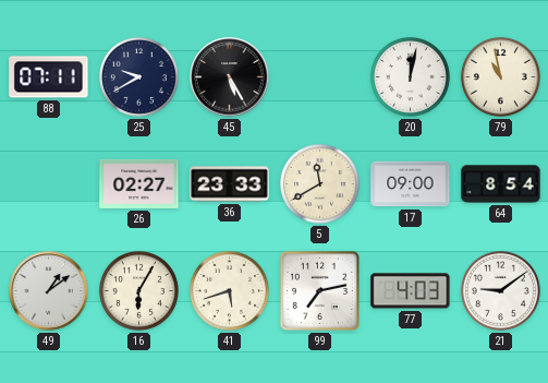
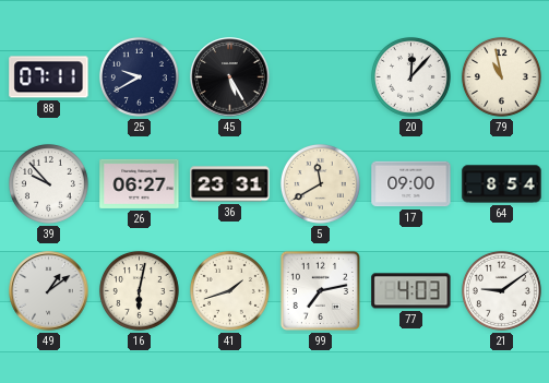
20: 12:02 -> 12:07 (410, 76)
39: none -> 9:53 (48, 183)
26: 02:27 -> 06:27 (140, 183)
36: 23:33 -> 23:31 (230, 184)
16: 6:05 -> 6:02 (139, 290)
41: 5:42 -> 1:42 (229, 290)
